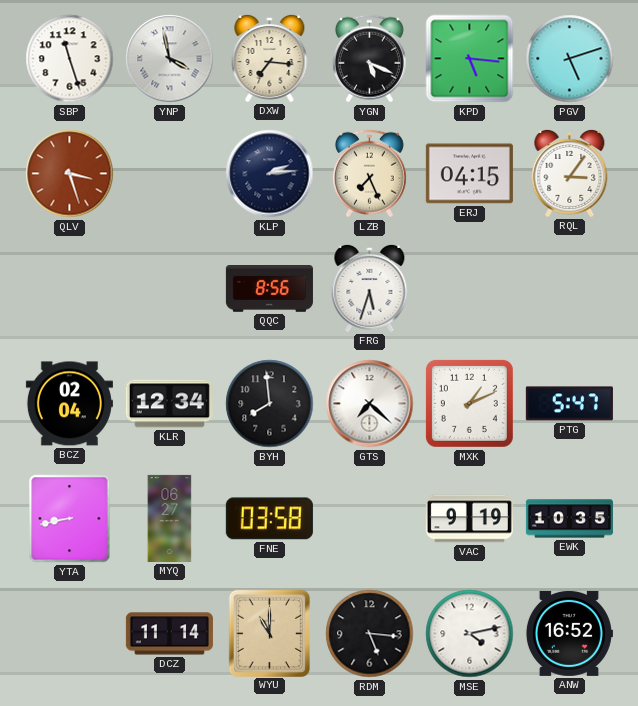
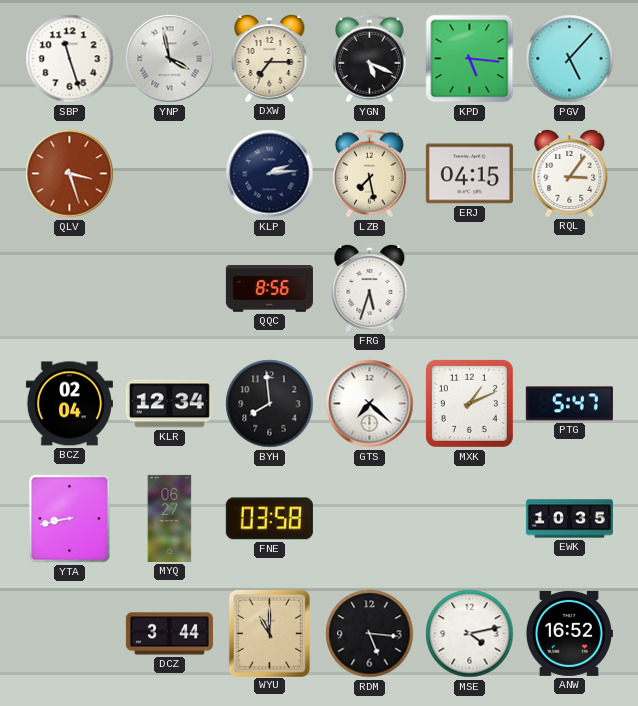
DXW: 7:16 -> 7:15 (270, 58)
PGV: 5:12 -> 5:07 (570, 59)
LZB: 7:26 -> 7:28 (369, 174)
VAC: 9:19 -> none (469, 519)
DCZ: 11:14 -> 3:44 (169, 634)
